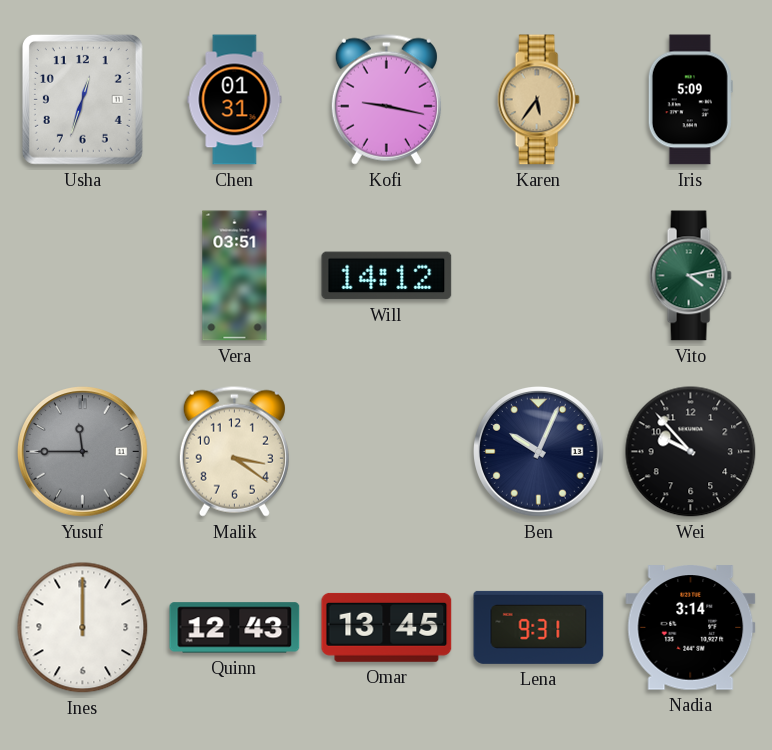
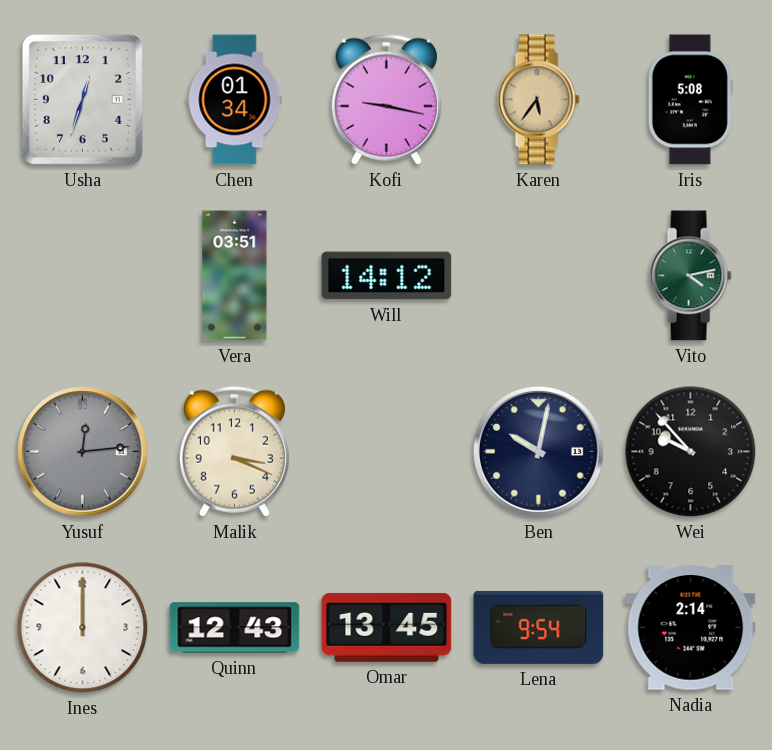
Chen: 01:31 -> 01:34 (235, 100)
Iris: 5:09 -> 5:08 (690, 100)
Yusuf: 11:45 -> 12:14 (83, 452)
Malik: 3:21 -> 3:19 (234, 451)
Ben: 10:04 -> 10:02 (539, 452)
Lena: 9:31 -> 9:54 (539, 627)
Nadia: 3:14 -> 2:14 (691, 628)
